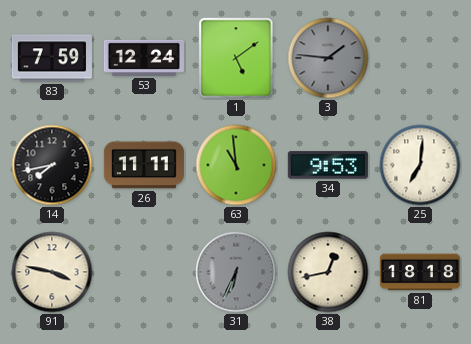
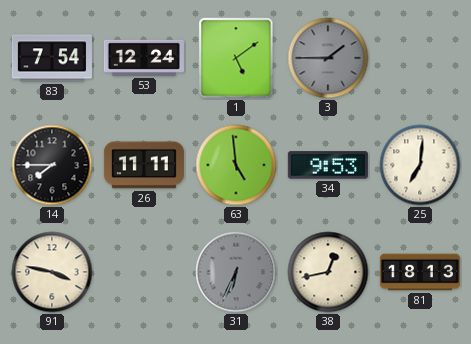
83: 7:59 -> 7:54 (52, 58)
3: 1:46 -> 1:45 (328, 58)
14: 7:43 -> 7:45 (52, 165)
63: 10:59 -> 4:59 (236, 165)
81: 18:18 -> 18:13 (420, 272)
